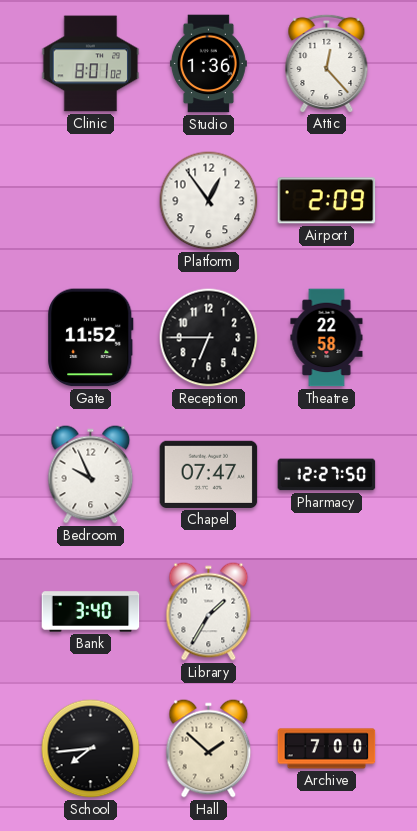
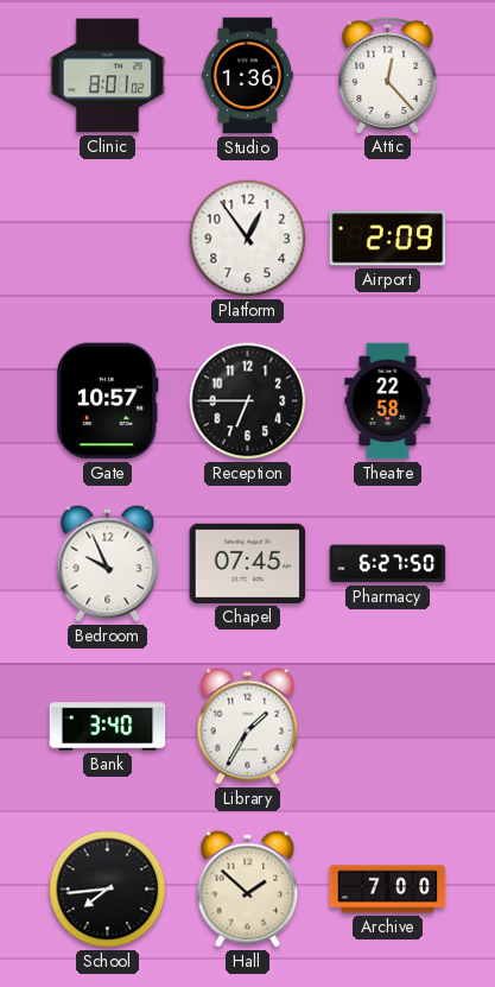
Gate: 11:52 -> 10:57 (108, 401)
Chapel: 07:47 -> 07:45 (248, 563)
Pharmacy: 12:27 -> 6:27 (388, 564)
